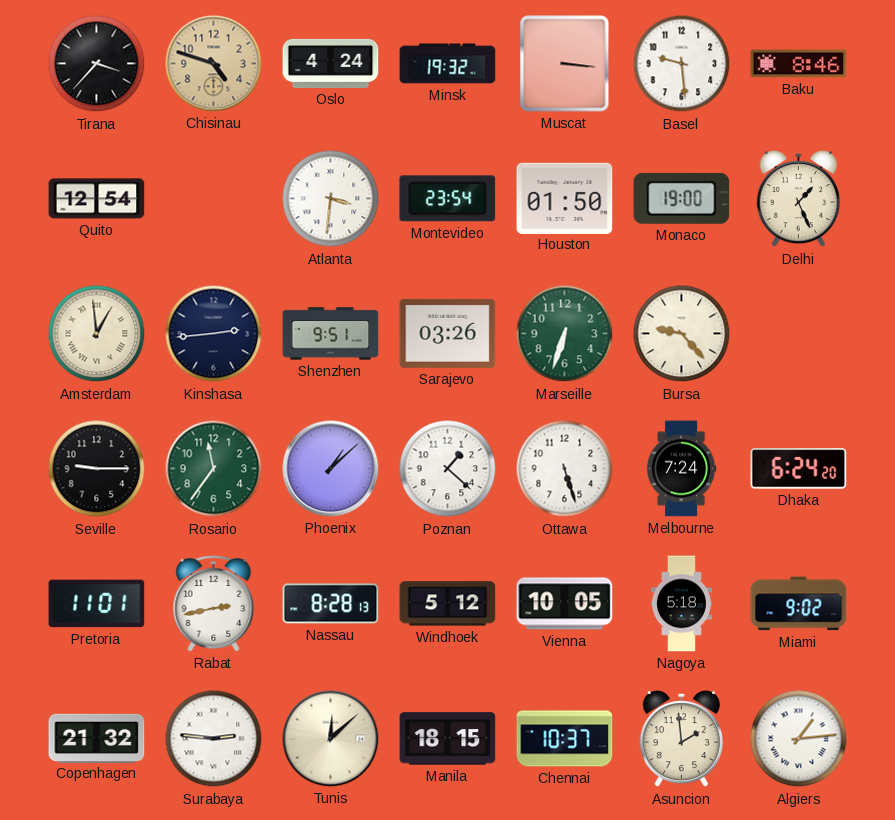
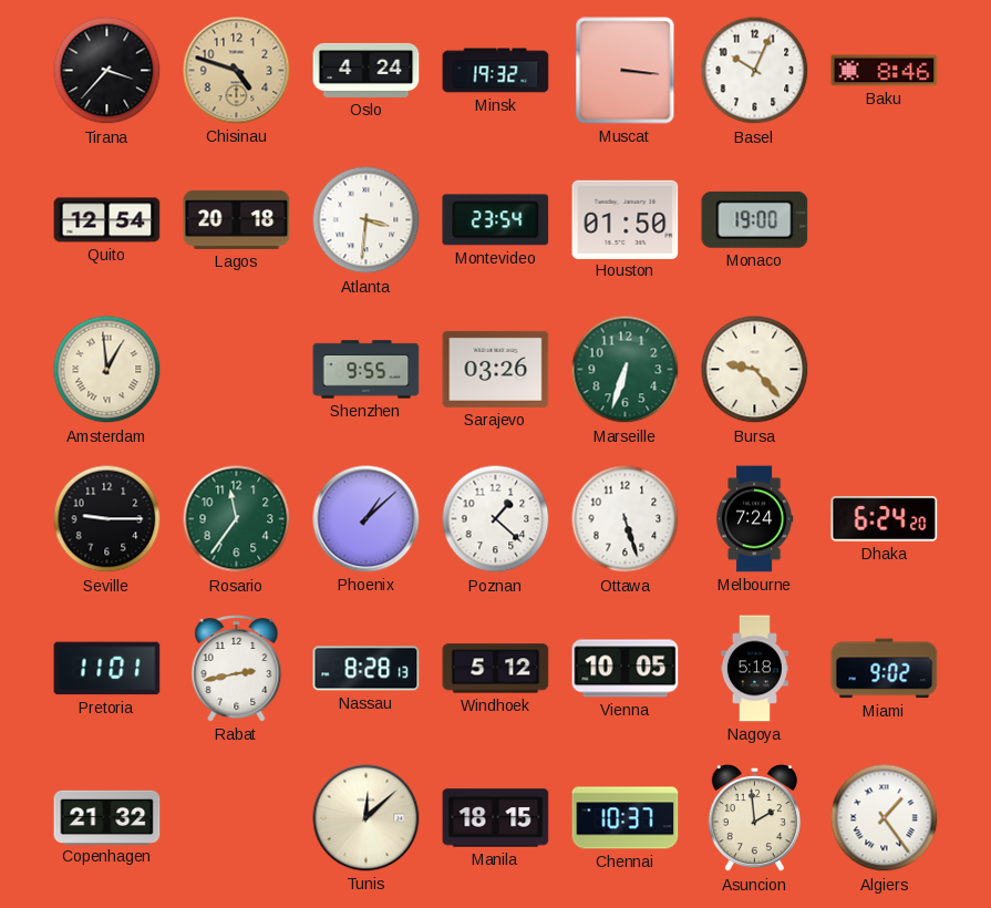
Basel: 9:29 -> 10:04 (755, 71)
Lagos: none -> 20:18 (237, 219)
Delhi: 1:26 -> none (798, 200)
Kinshasa: 2:44 -> none (214, 334)
Shenzhen: 9:51 -> 9:55 (367, 370)
Surabaya: 2:46 -> none (214, 739)
Algiers: 1:14 -> 1:24 (885, 818)
